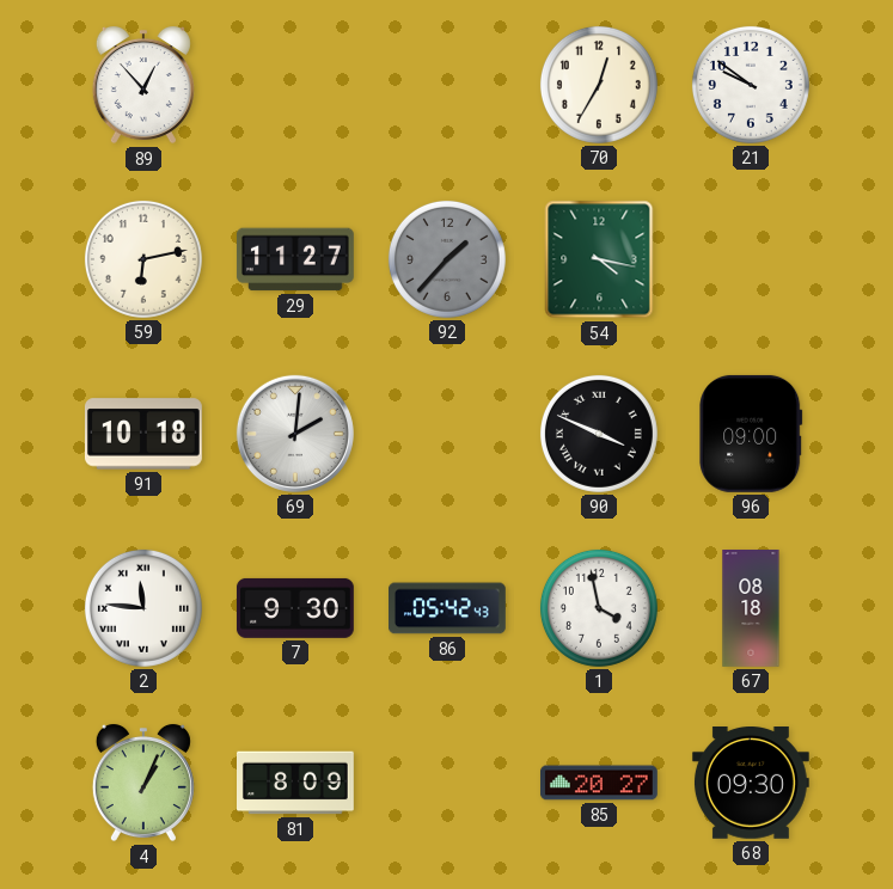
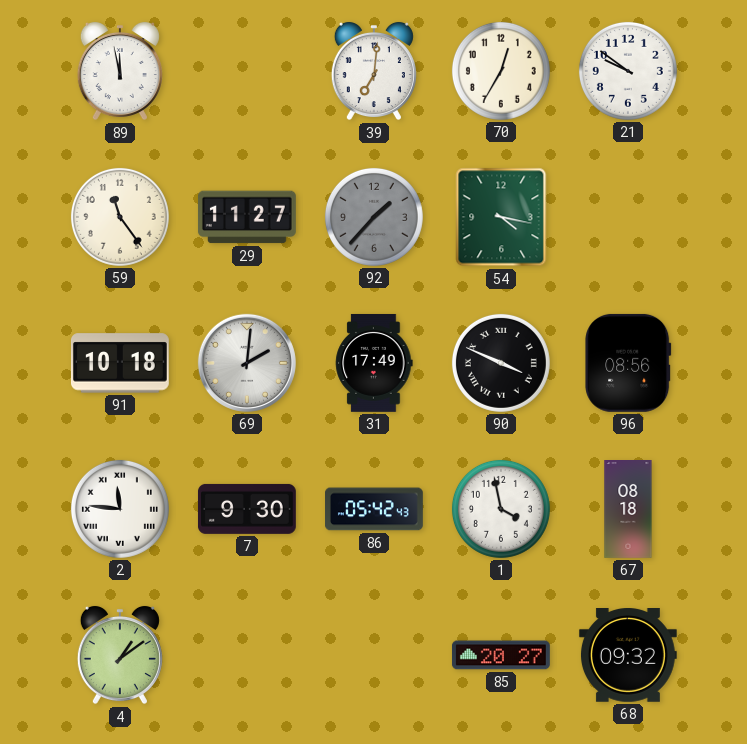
89: 12:53 -> 11:58 (120, 71)
39: none -> 7:01 (374, 71)
59: 6:13 -> 11:24 (120, 217)
31: none -> 17:49 (374, 363)
96: 09:00 -> 08:56 (628, 363)
4: 1:04 -> 1:09 (120, 655)
81: 8:09 -> none (296, 783)
68: 09:30 -> 09:32 (628, 656)
